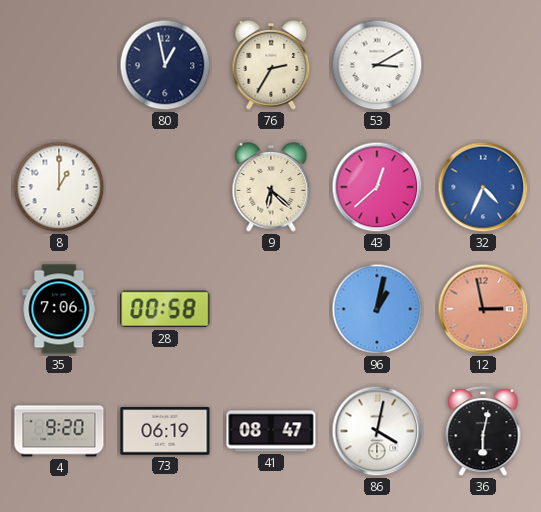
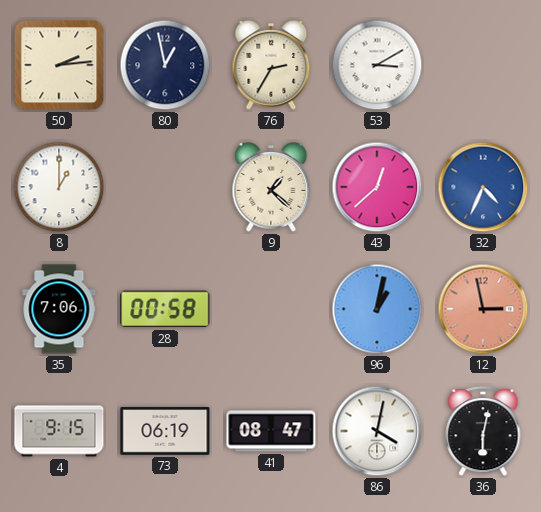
50: none -> 2:14 (59, 65)
9: 6:22 -> 1:22 (271, 188)
4: 9:20 -> 9:15 (59, 431)
